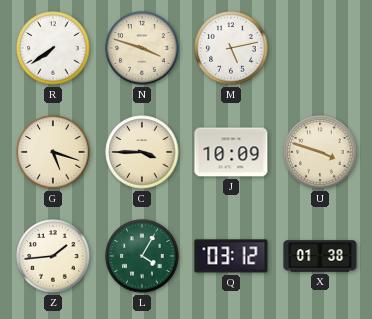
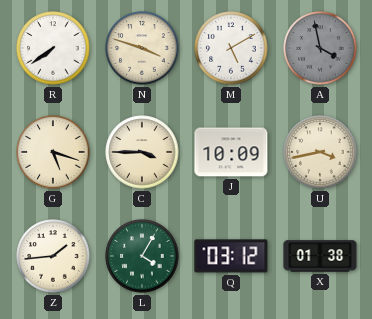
M: 5:13 -> 5:10 (231, 48)
A: none -> 3:58 (320, 48)
U: 3:48 -> 3:43 (320, 152)
